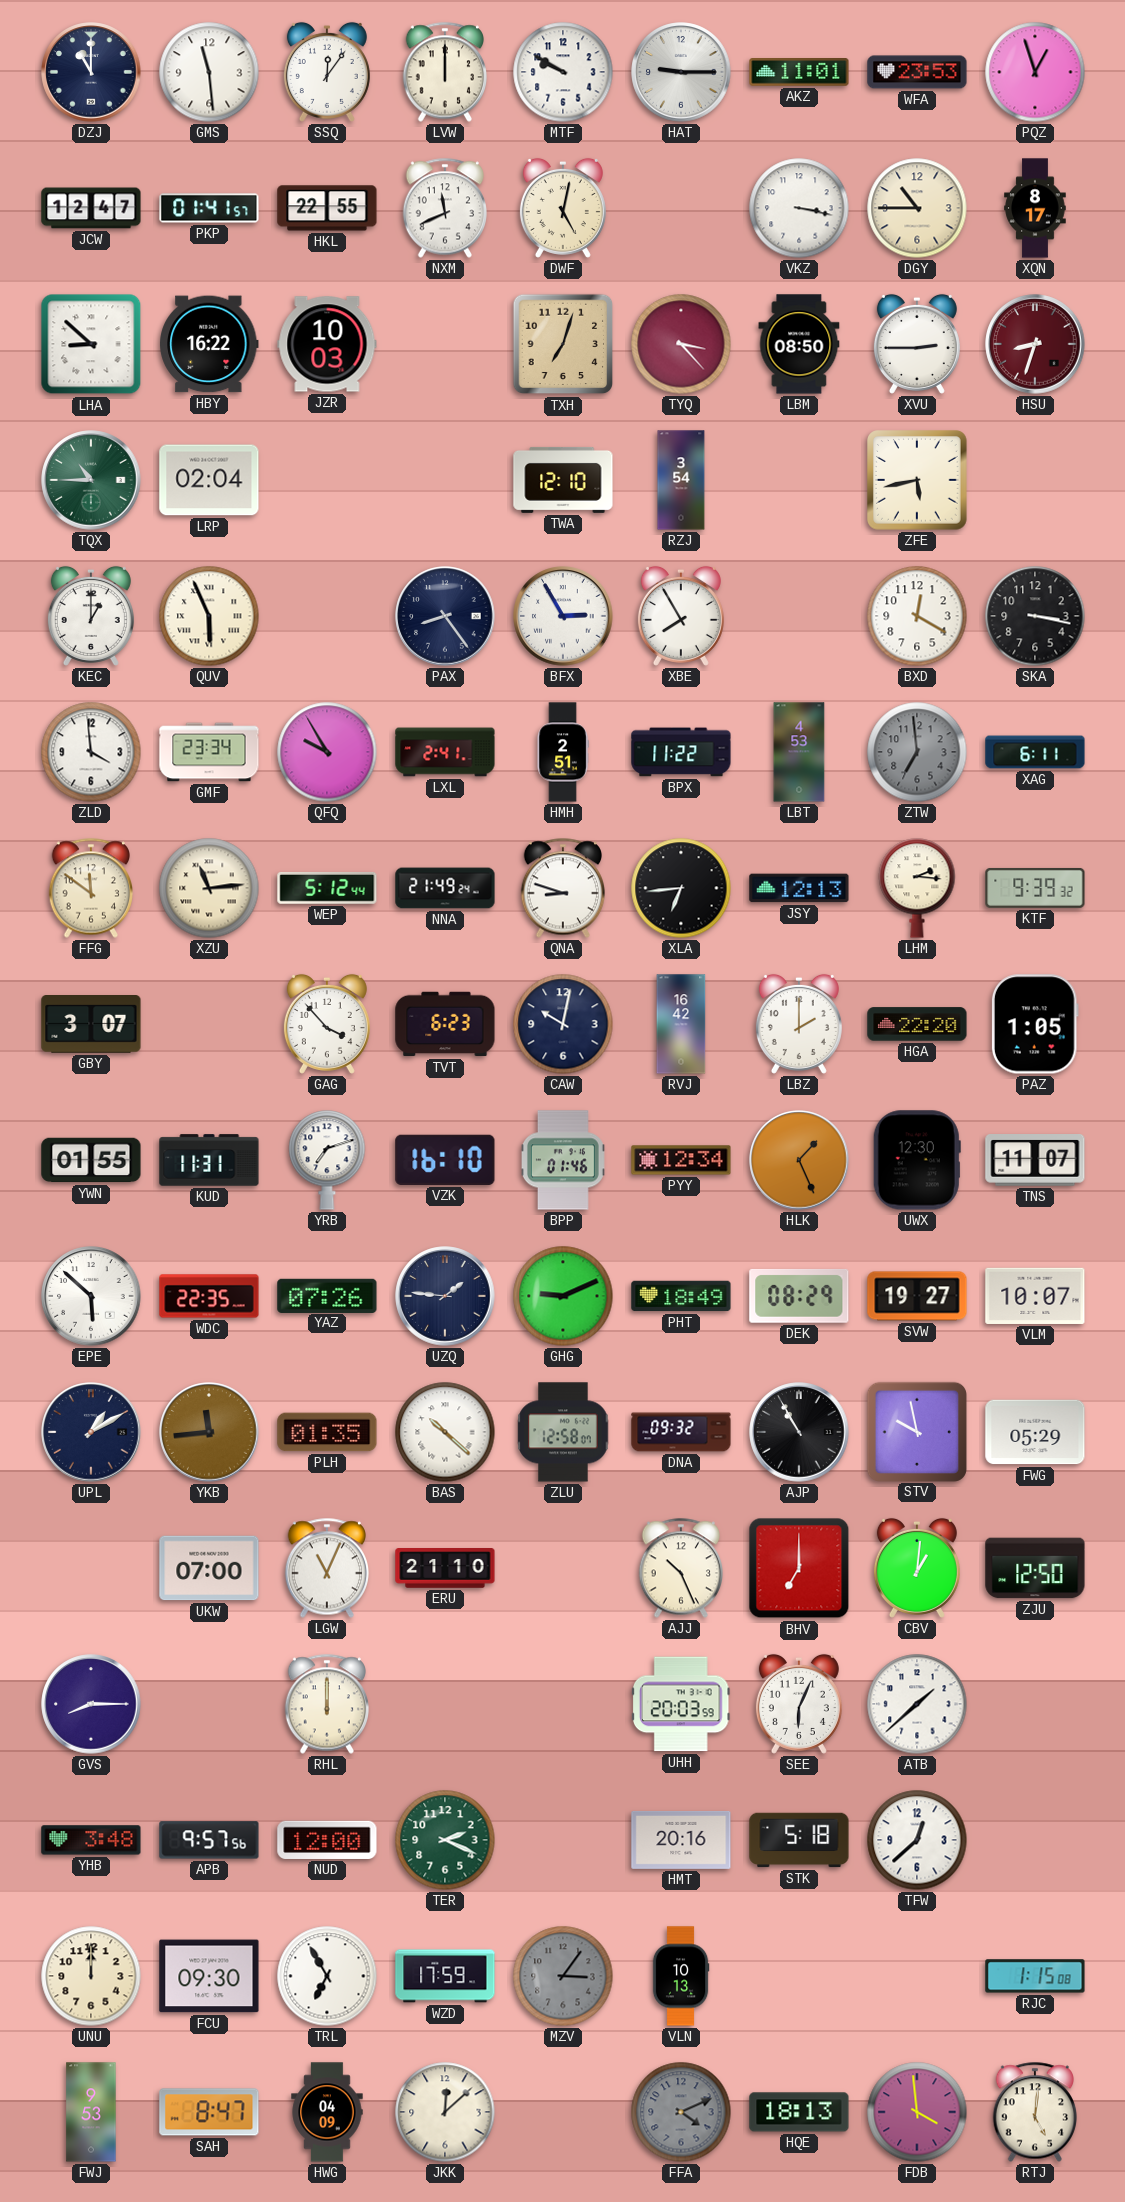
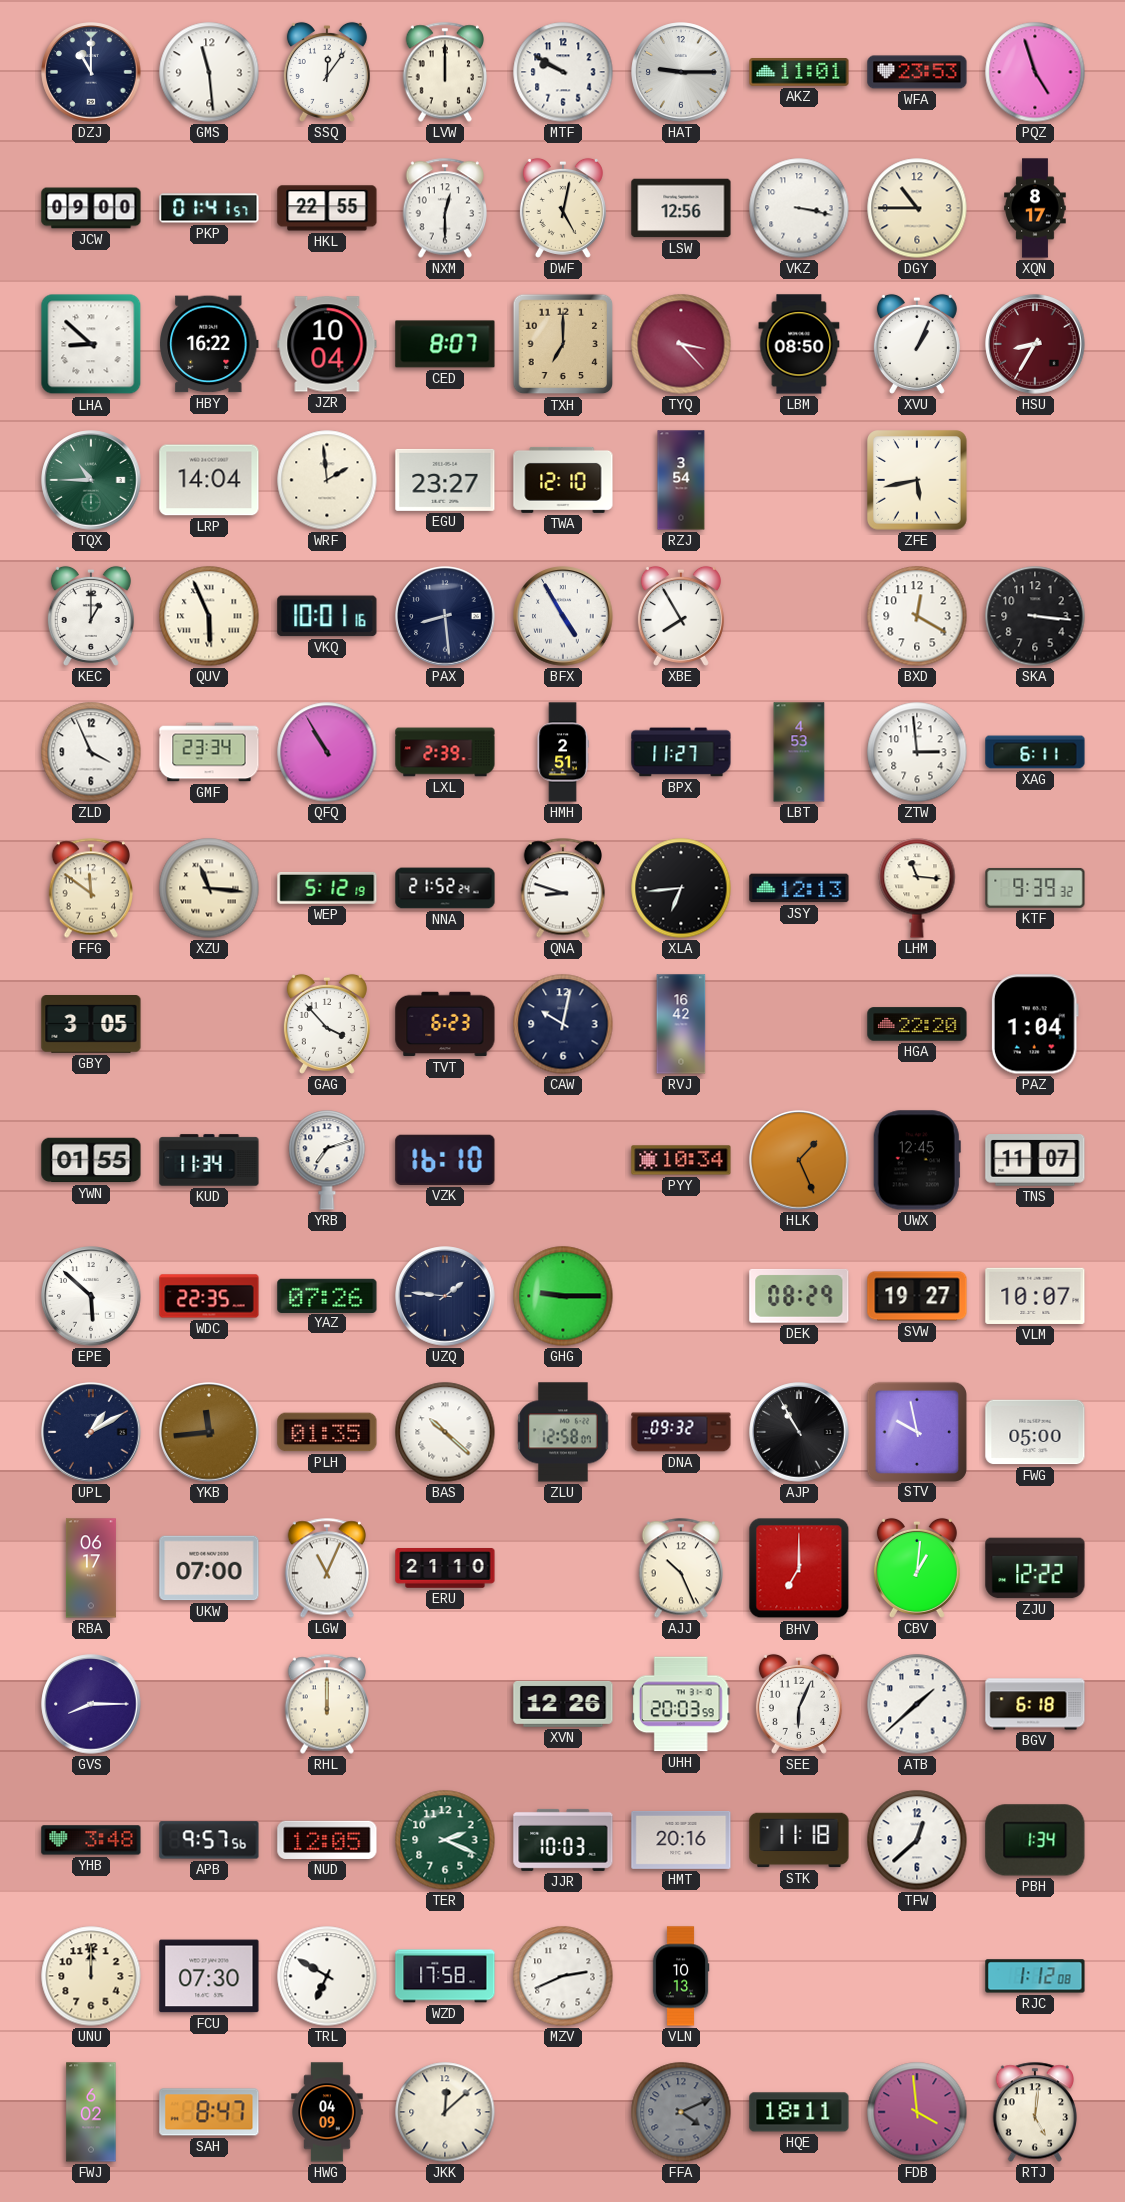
PQZ: 12:57 -> 4:57 (1035, 72)
JCW: 12:47 -> 09:00 (91, 208)
NXM: 11:41 -> 12:30 (444, 208)
LSW: none -> 12:56 (681, 208)
JZR: 10:03 -> 10:04 (327, 344)
CED: none -> 8:07 (445, 344)
TXH: 7:03 -> 7:00 (563, 344)
XVU: 2:45 -> 1:04 (917, 344)
HSU: 8:33 -> 8:35 (1035, 344)
LRP: 02:04 -> 14:04 (209, 480)
WRF: none -> 1:59 (327, 480)
EGU: none -> 23:27 (445, 480)
VKQ: none -> 10:01 (327, 616)
PAX: 8:24 -> 8:29 (445, 616)
BFX: 2:55 -> 4:55 (563, 616)
SKA: 3:17 -> 3:16 (1035, 616)
ZLD: 3:59 -> 3:56 (91, 752)
QFQ: 9:55 -> 10:55 (327, 752)
LXL: 2:41 -> 2:39 (445, 752)
BPX: 11:22 -> 11:27 (681, 752)
ZTW: 6:59 -> 2:59 (917, 752)
ZTW dial: grey -> white (917, 752)
XZU: 11:14 -> 11:16 (209, 888)
WEP: 5:12:44 -> 5:12:19 (327, 888)
NNA: 21:49 -> 21:52 (445, 888)
LHM: 2:16 -> 11:16 (917, 888)
GBY: 3:07 -> 3:05 (91, 1025)
LBZ: 2:00 -> none (799, 1024)
PAZ: 1:05 -> 1:04 (1035, 1024)
KUD: 11:31 -> 11:34 (209, 1160)
BPP: 01:46 -> none (563, 1160)
PYY: 12:34 -> 10:34 (681, 1160)
UWX: 12:30 -> 12:45 (917, 1160)
GHG: 9:11 -> 9:15 (563, 1296)
PHT: 18:49 -> none (681, 1296)
FWG: 05:29 -> 05:00 (1035, 1432)
RBA: none -> 06:17 (91, 1568)
ZJU: 12:50 -> 12:22 (1035, 1568)
XVN: none -> 12:26 (563, 1704)
BGV: none -> 6:18 (1035, 1704)
NUD: 12:00 -> 12:05 (327, 1840)
JJR: none -> 10:03 (563, 1840)
STK: 5:18 -> 11:18 (799, 1840)
PBH: none -> 1:34 (1035, 1840)
FCU: 09:30 -> 07:30 (209, 1976)
TRL: 6:55 -> 6:50 (327, 1976)
WZD: 17:59 -> 17:58 (445, 1976)
MZV: 3:06 -> 2:41 (563, 1976)
MZV dial: grey -> white (563, 1976)
RJC: 1:15 -> 1:12 (1035, 1976)
FWJ: 9:53 -> 6:02 (91, 2112)
HQE: 18:13 -> 18:11 (799, 2112)
